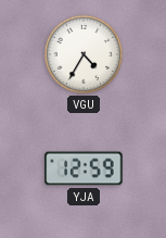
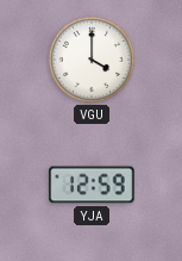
VGU: 4:35 -> 4:00 (92, 60)
